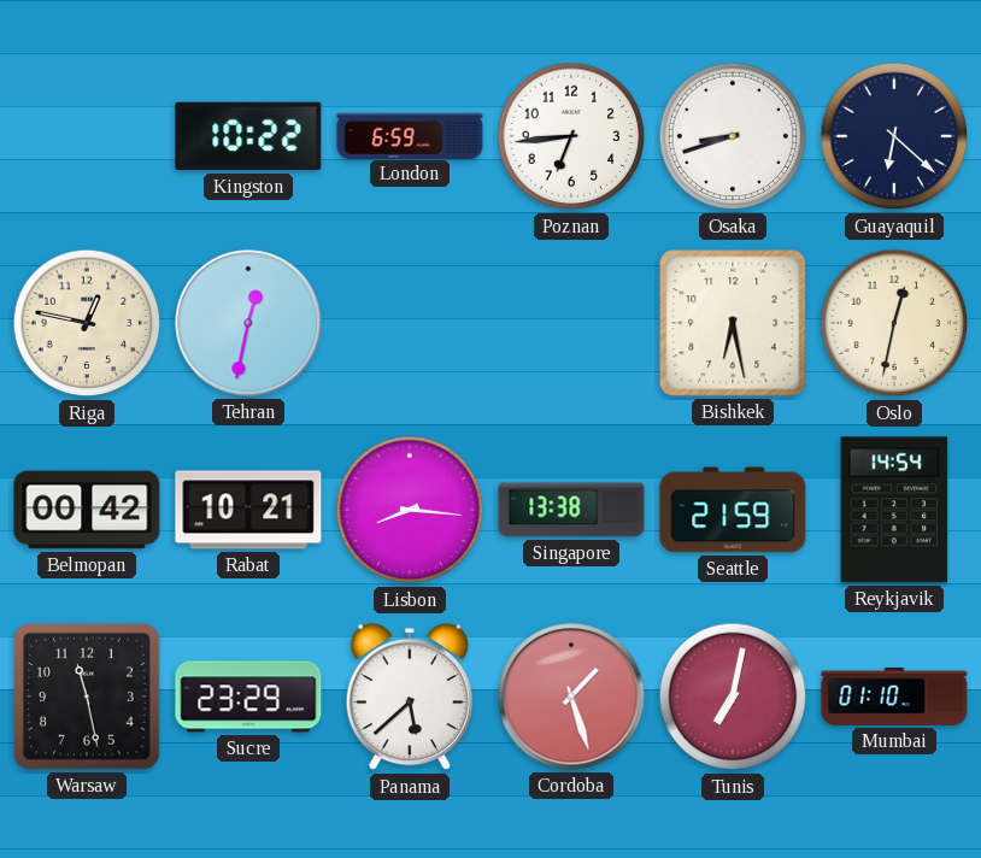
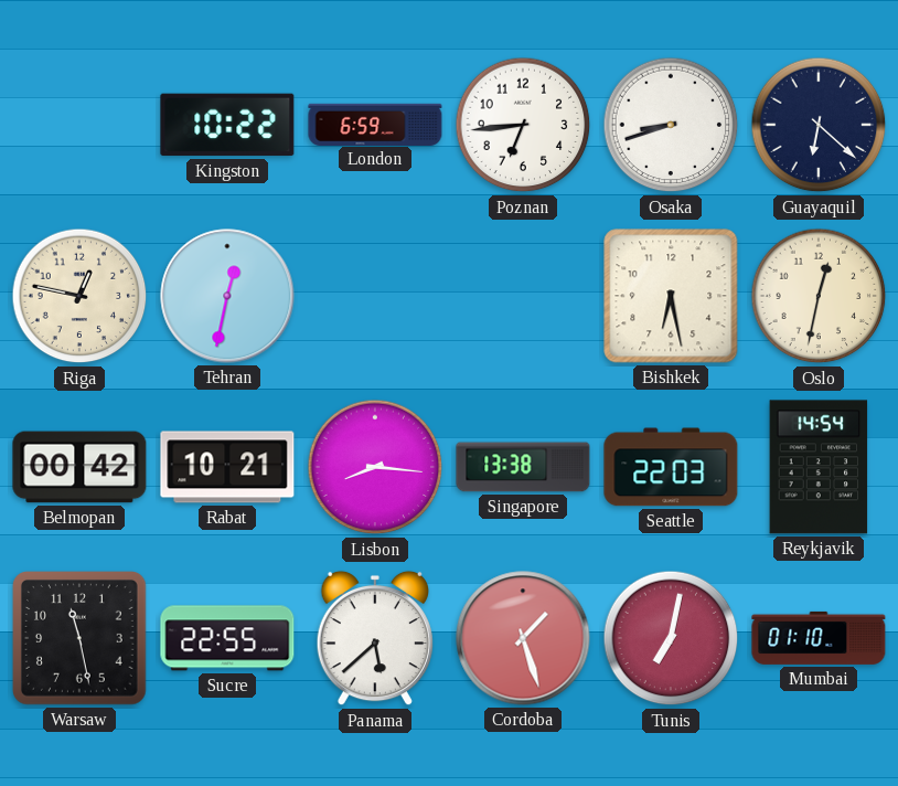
Seattle: 21:59 -> 22:03 (671, 467)
Sucre: 23:29 -> 22:55 (227, 638)
